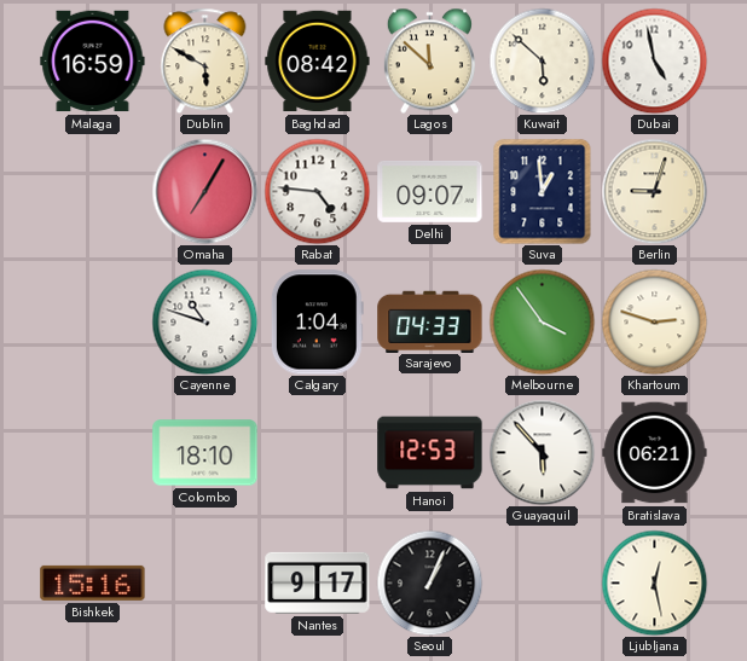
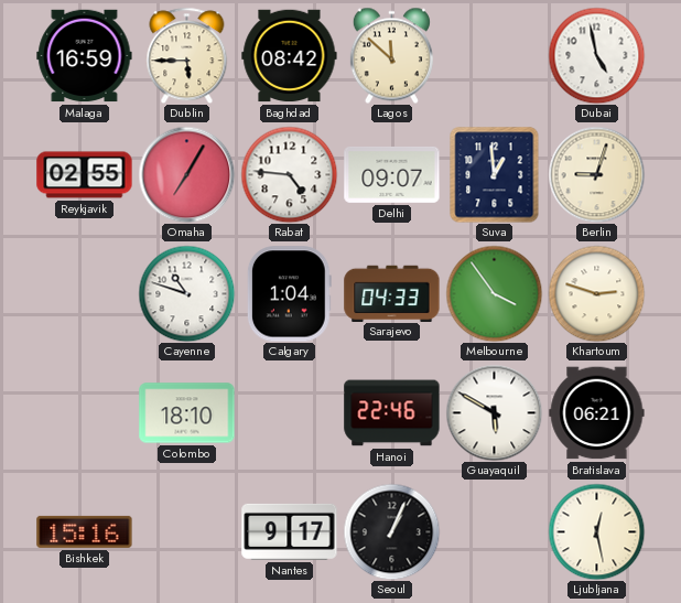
Dublin: 5:50 -> 5:45 (187, 55)
Kuwait: 5:52 -> none (542, 60)
Reykjavik: none -> 02:55 (85, 175)
Hanoi: 12:53 -> 22:46 (392, 413)
Guayaquil: 5:53 -> 5:50 (494, 412)
